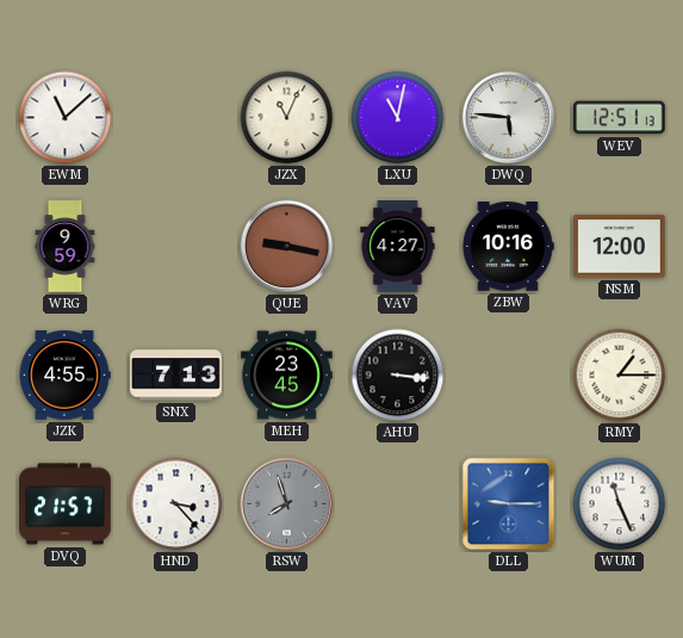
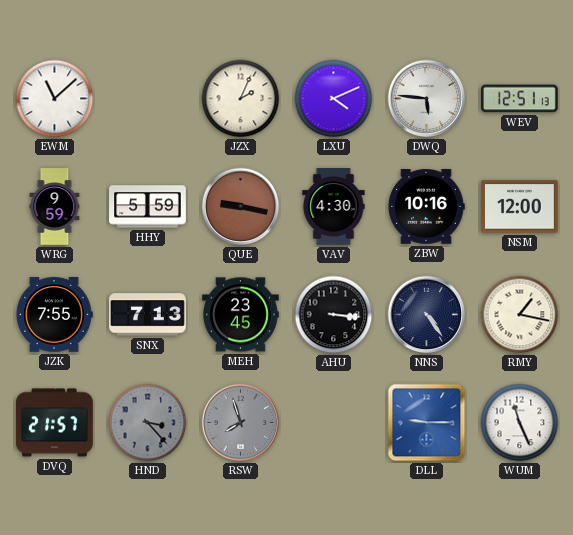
JZX: 11:04 -> 2:04 (241, 99)
LXU: 11:02 -> 4:11 (334, 99)
HHY: none -> 5:59 (148, 207)
VAV: 4:27 -> 4:30 (334, 207)
JZK: 4:55 -> 7:55 (54, 315)
NNS: none -> 4:24 (427, 315)
RMY: 1:15 -> 1:17 (520, 315)
HND dial: white -> grey (148, 423)
